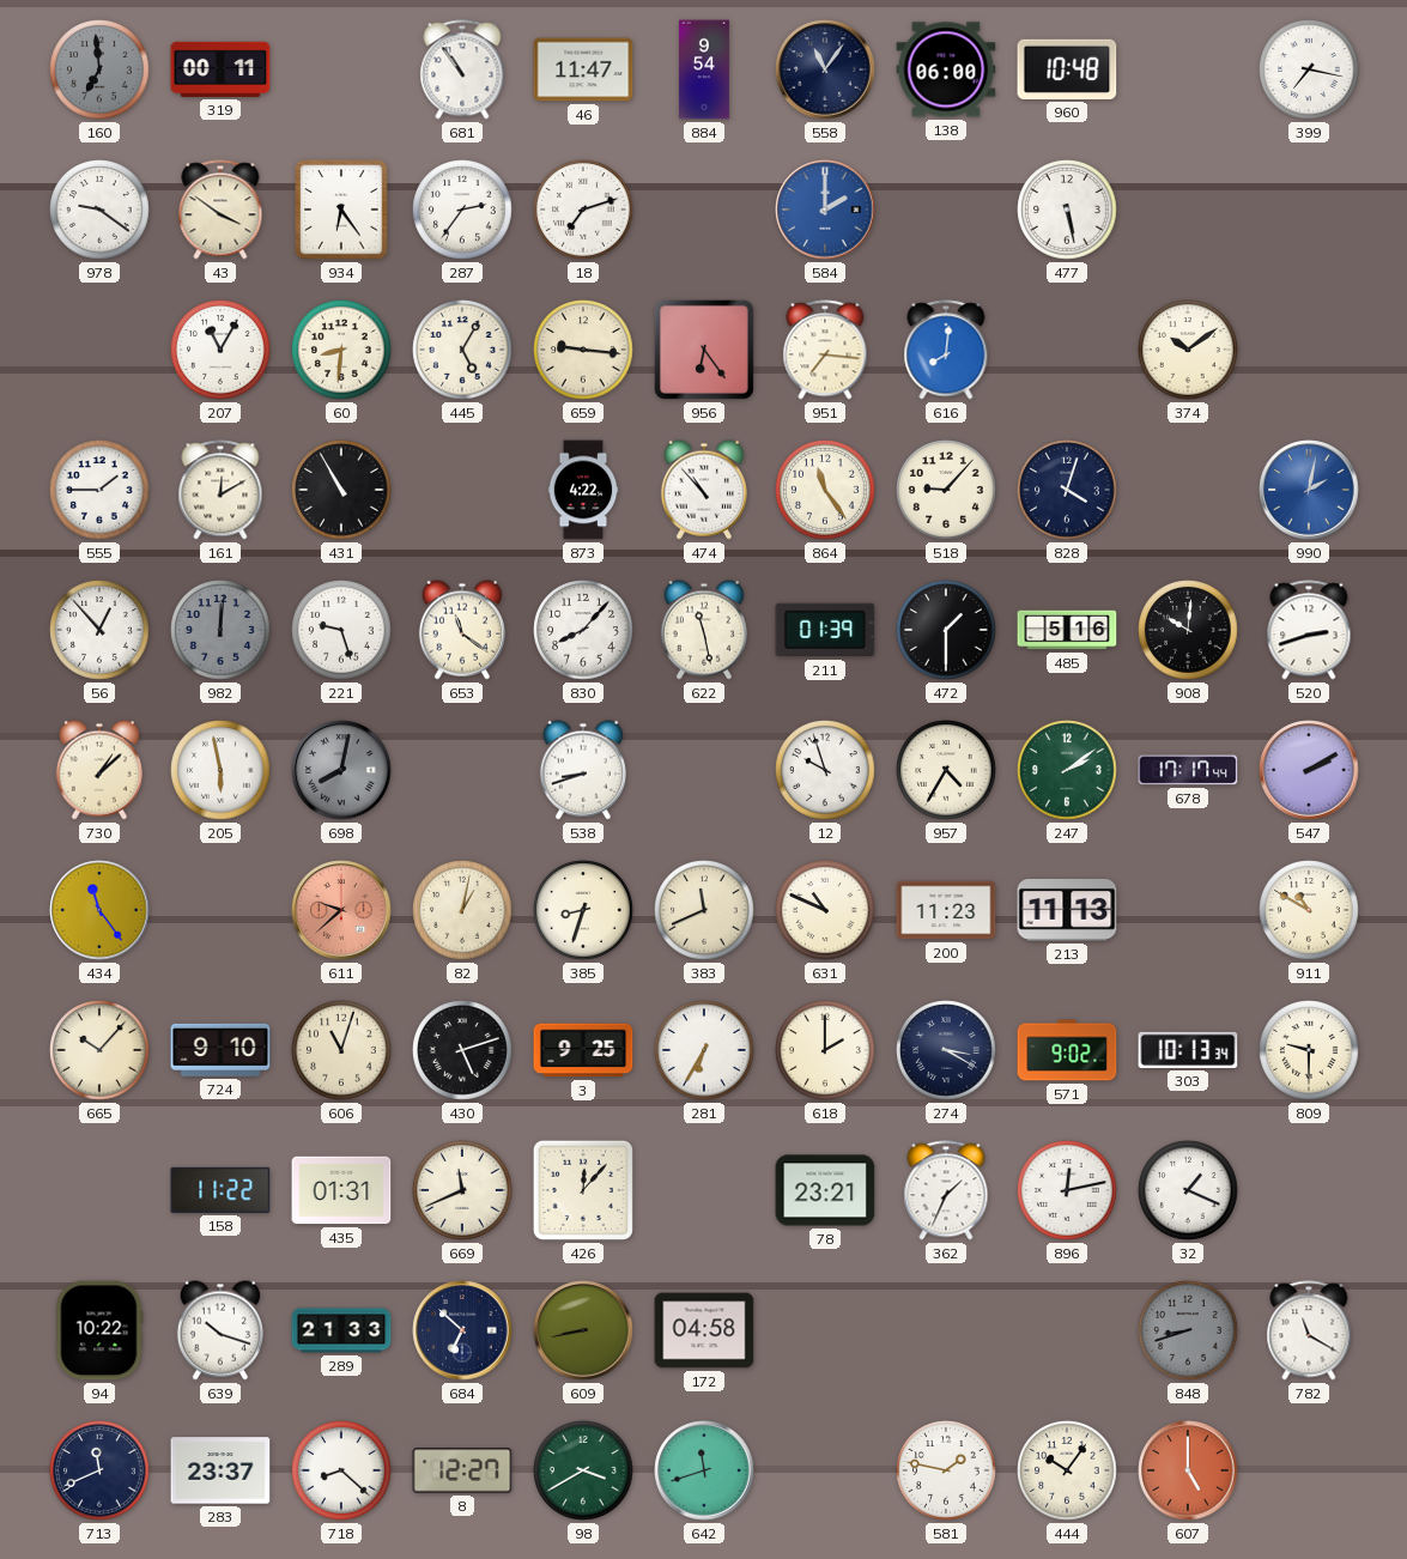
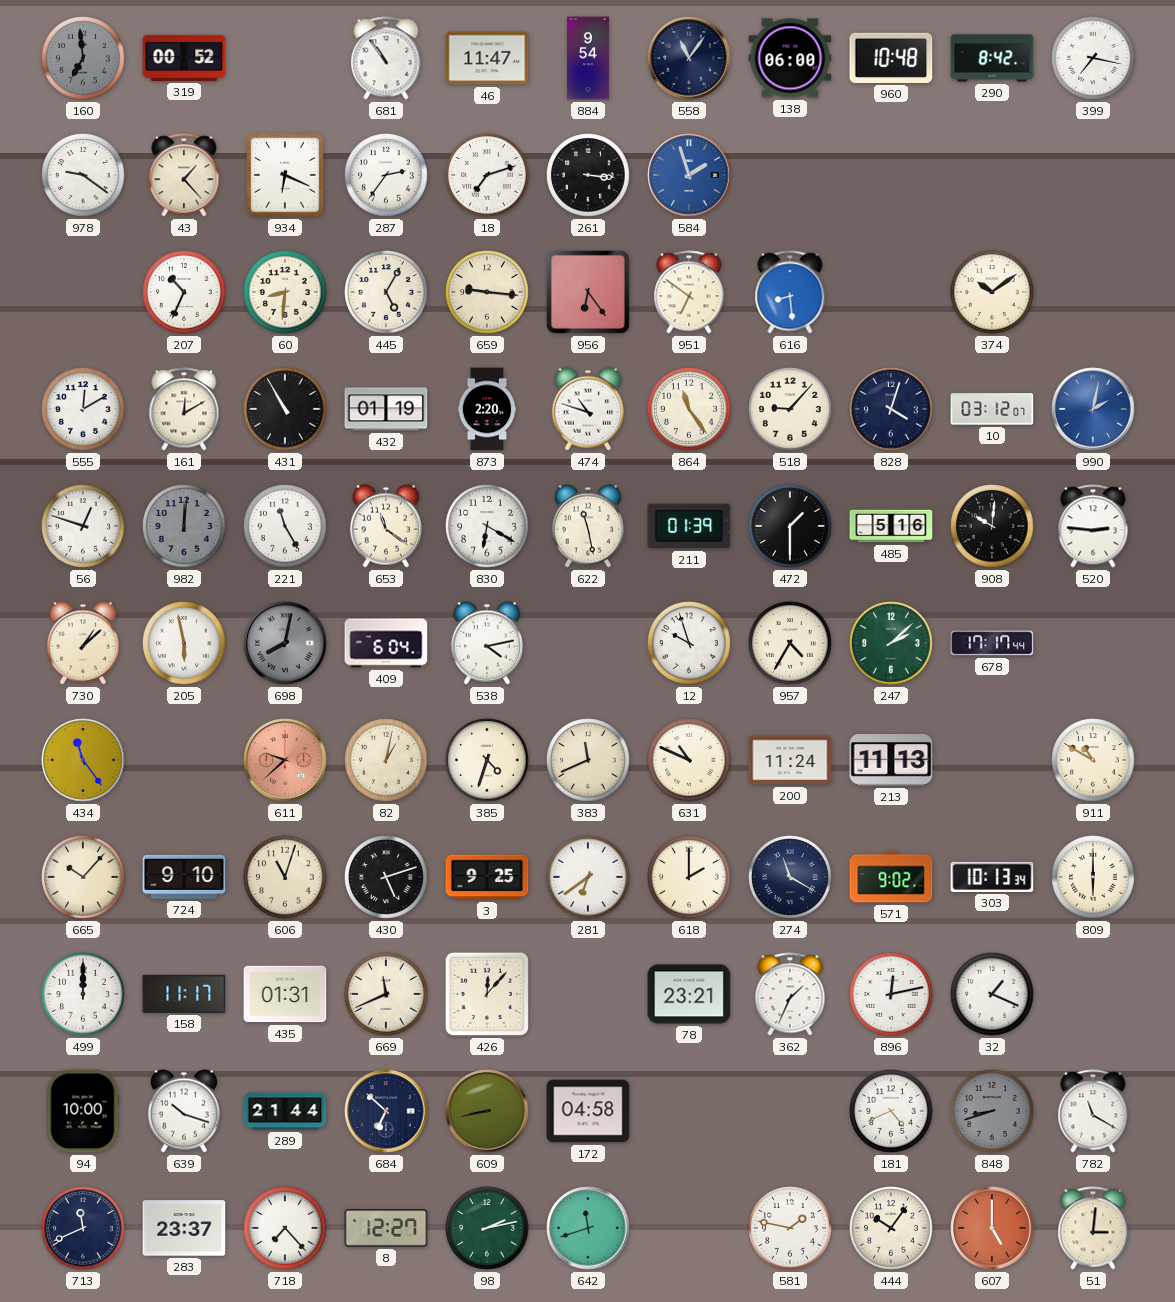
319: 00:11 -> 00:52 (184, 58)
290: none -> 8:42 (992, 58)
43: 3:51 -> 1:23 (184, 175)
934: 6:24 -> 6:19 (285, 175)
261: none -> 3:16 (588, 175)
584: 2:00 -> 1:57 (689, 175)
477: 5:28 -> none (1067, 210)
207: 11:05 -> 10:34 (184, 292)
951: 7:16 -> 6:51 (689, 292)
616: 8:01 -> 8:29 (790, 292)
555: 1:45 -> 12:10 (83, 409)
432: none -> 01:19 (386, 409)
873: 4:22 -> 2:20 (487, 409)
474: 10:53 -> 10:48 (588, 409)
10: none -> 03:12 (992, 409)
56: 12:53 -> 12:48 (83, 526)
221: 9:27 -> 11:25 (285, 526)
830: 8:07 -> 6:20 (487, 526)
520: 2:42 -> 2:46 (1093, 526)
409: none -> 6:04 (386, 643)
538: 8:42 -> 4:13 (487, 643)
247: 2:09 -> 2:08 (891, 643)
547: 2:10 -> none (1309, 770)
385: 8:33 -> 4:33 (487, 760)
200: 11:23 -> 11:24 (790, 760)
281: 6:35 -> 6:39 (588, 877)
274: 3:20 -> 11:20 (790, 877)
809: 9:30 -> 6:00 (1093, 877)
499: none -> 12:00 (83, 994)
158: 11:22 -> 11:17 (184, 994)
94: 10:22 -> 10:00 (83, 1111)
289: 21:33 -> 21:44 (285, 1111)
181: none -> 4:41 (891, 1111)
718: 8:22 -> 7:23 (285, 1228)
98: 3:40 -> 2:13 (487, 1228)
51: none -> 3:01 (1093, 1228)
